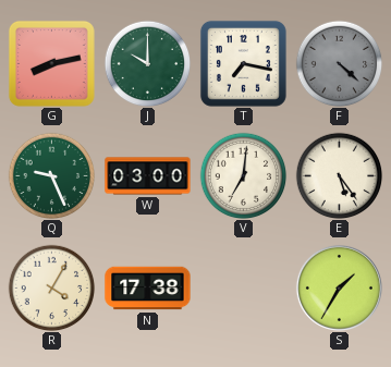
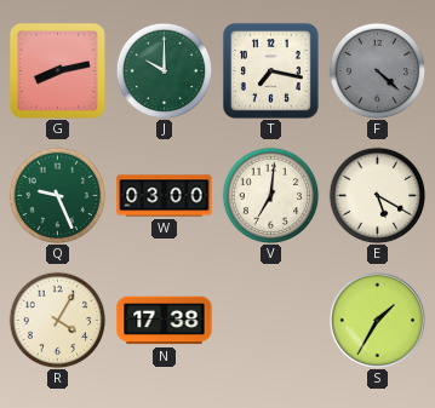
E: 5:24 -> 5:20 (377, 195)
